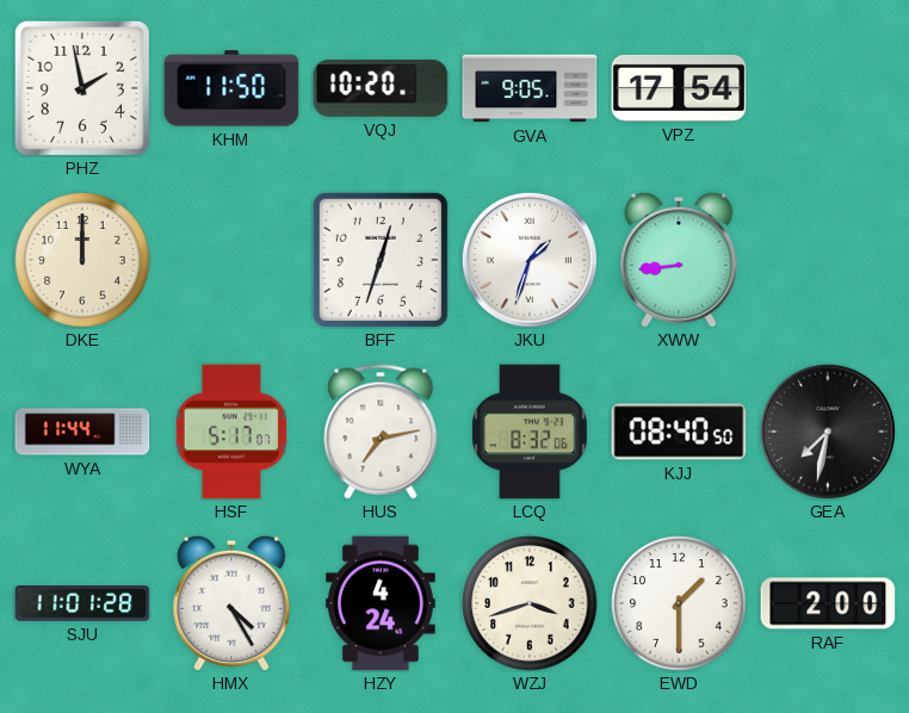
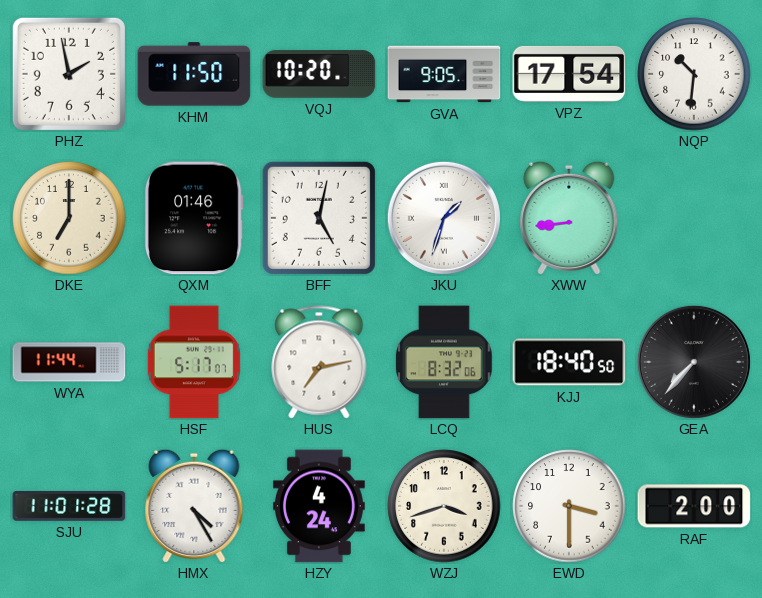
NQP: none -> 10:31 (694, 74)
DKE: 12:00 -> 7:00 (69, 218)
QXM: none -> 01:46 (194, 218)
BFF: 12:33 -> 5:02 (319, 218)
KJJ: 08:40 -> 18:40 (569, 362)
GEA: 7:32 -> 7:37 (694, 362)
EWD: 1:30 -> 3:30 (569, 506)
